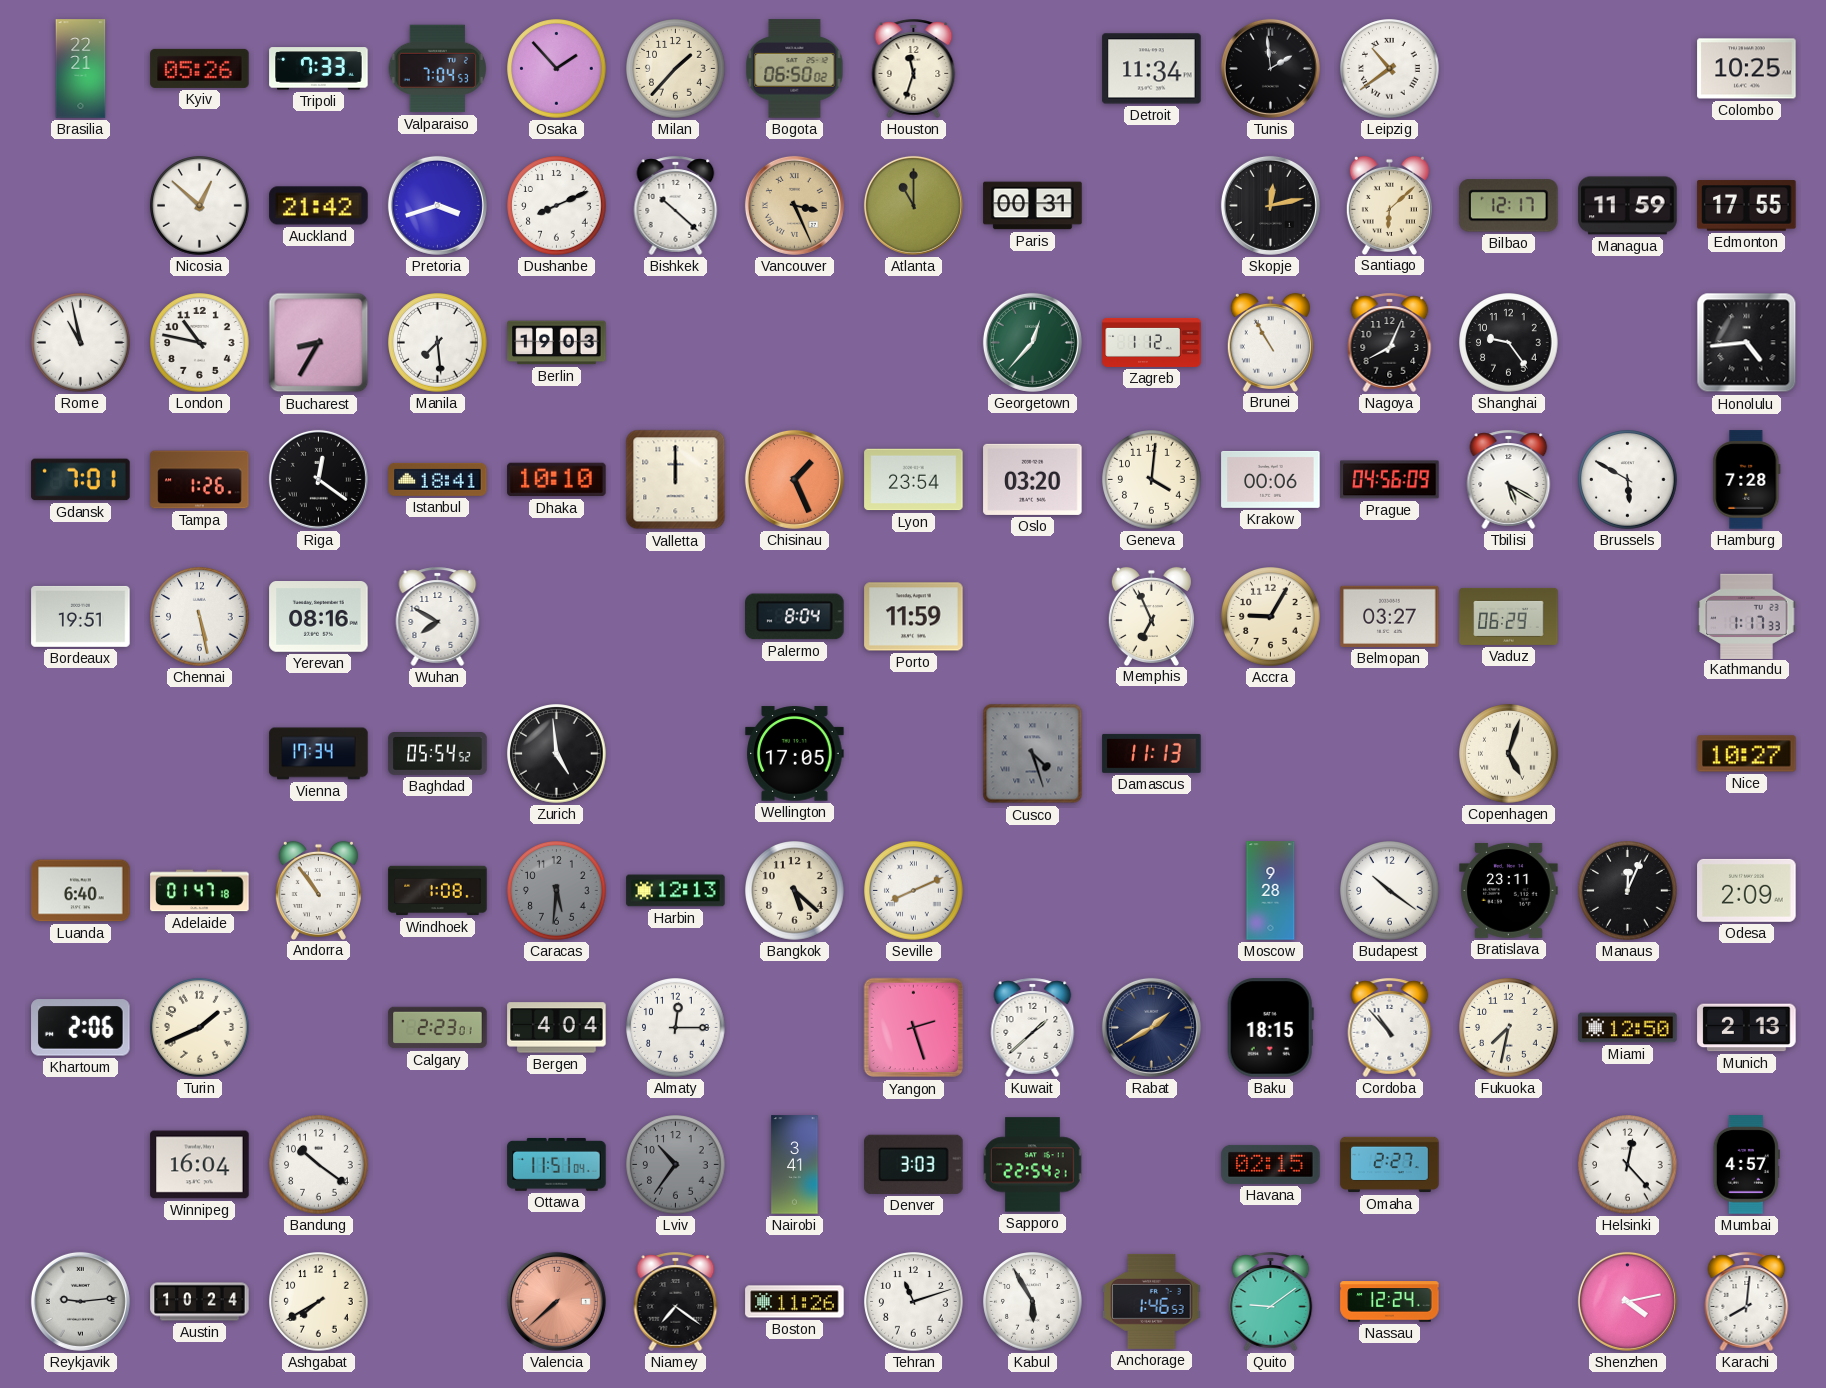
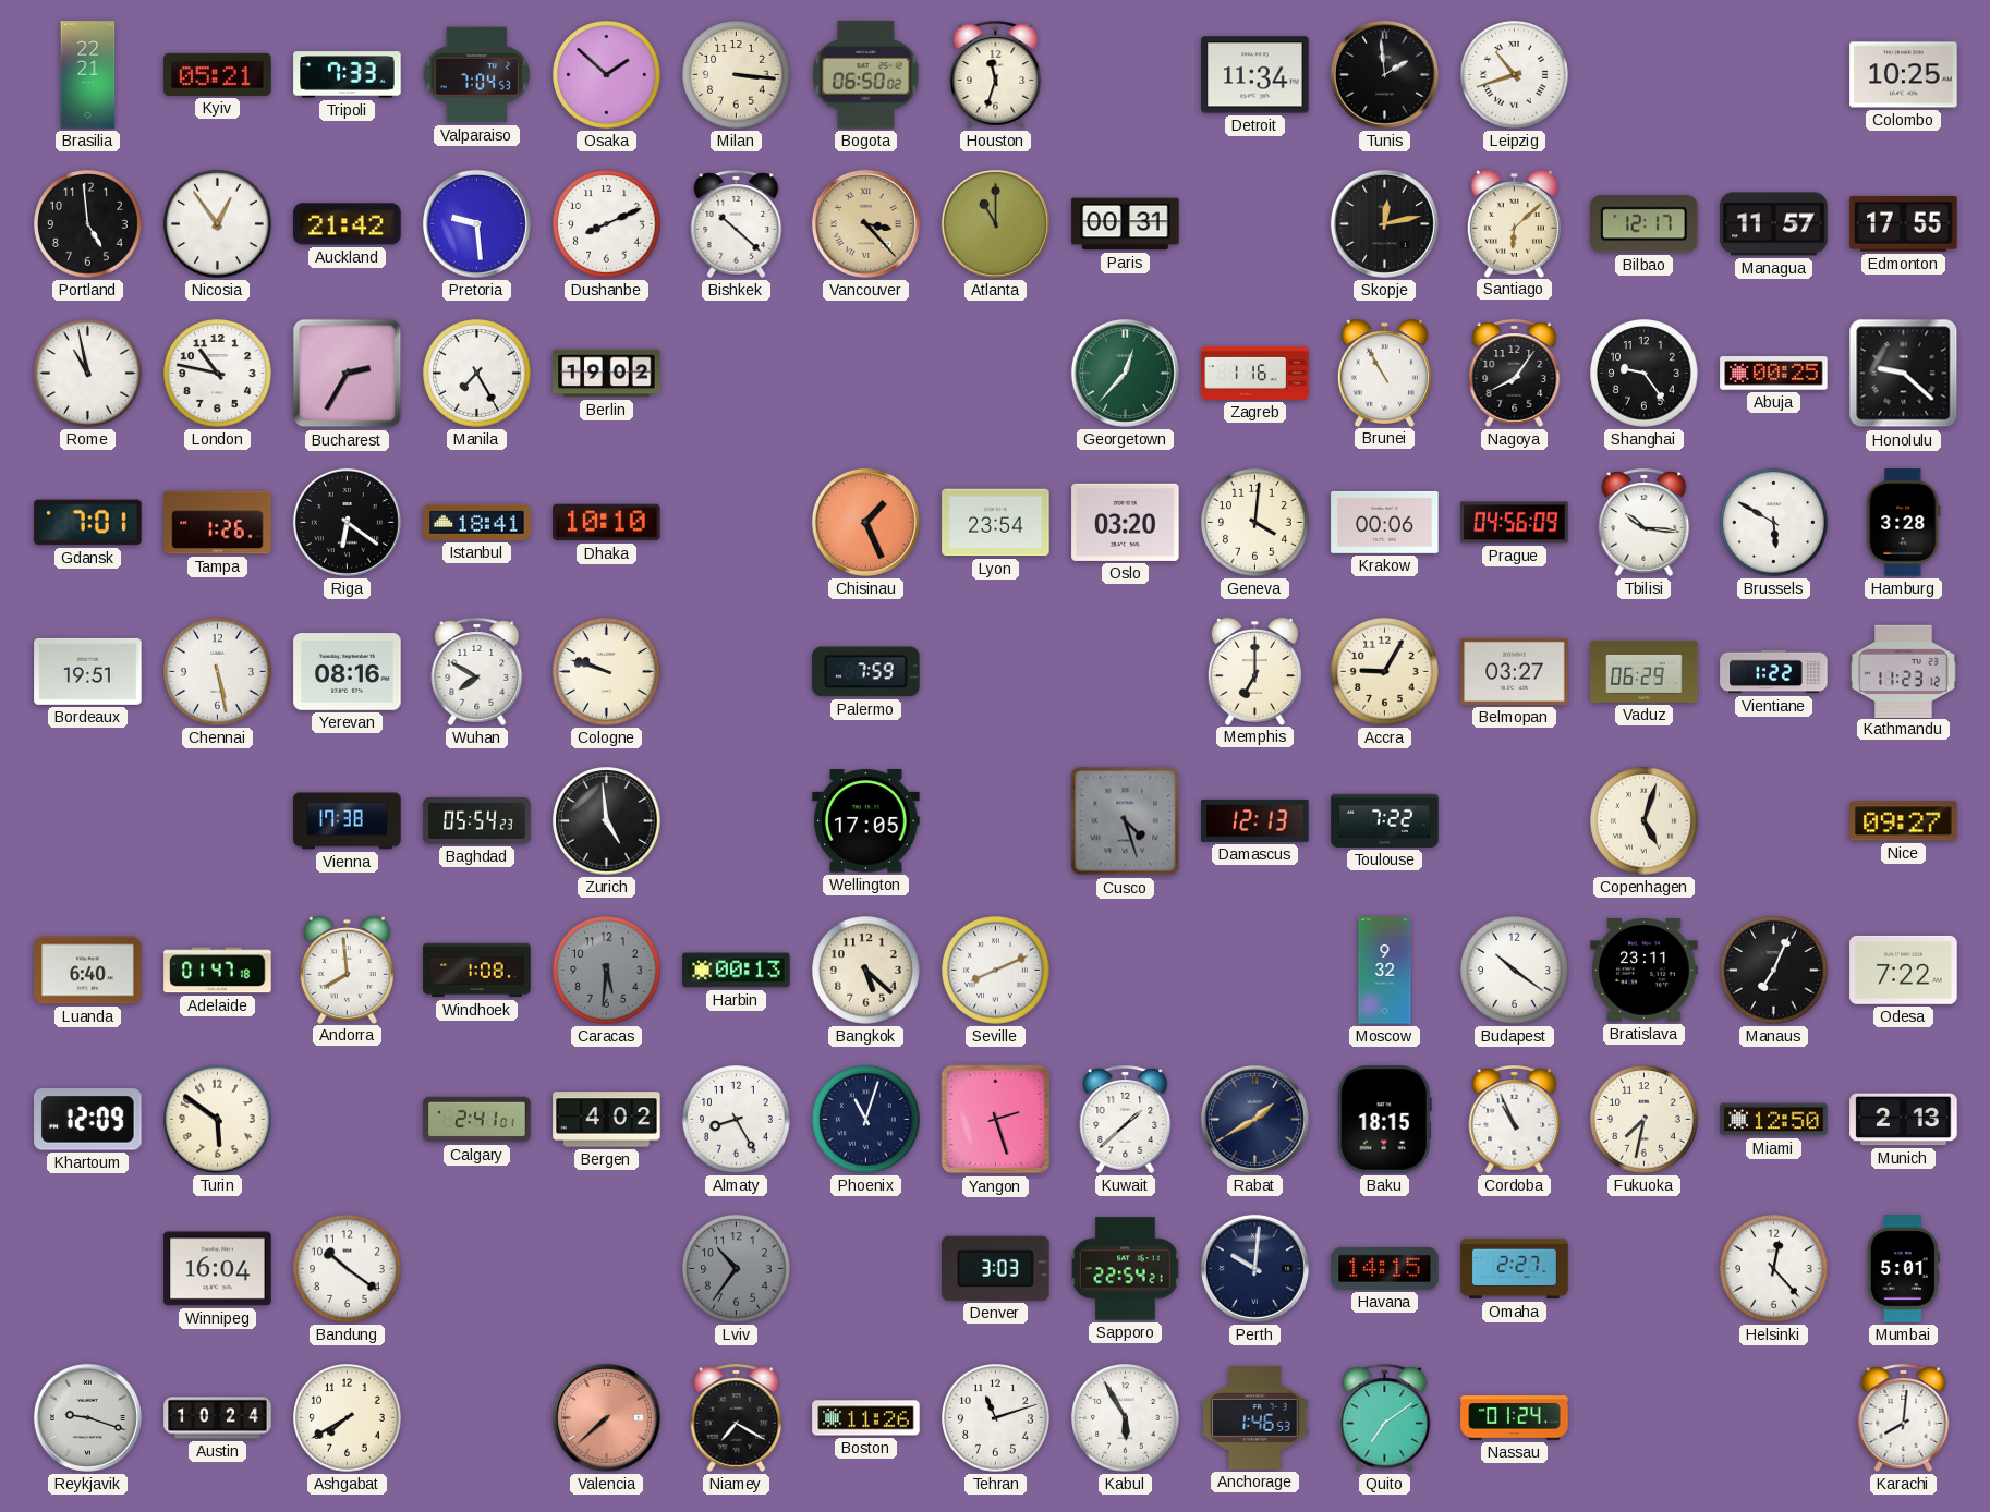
Kyiv: 05:26 -> 05:21 (218, 74)
Osaka: 1:53 -> 1:52 (607, 75)
Milan: 1:37 -> 3:16 (737, 75)
Leipzig: 10:39 -> 10:42 (1515, 75)
Portland: none -> 4:59 (88, 224)
Nicosia: 12:52 -> 12:54 (218, 224)
Pretoria: 3:42 -> 9:29 (476, 223)
Vancouver: 3:26 -> 3:23 (865, 223)
Managua: 11:59 -> 11:57 (1774, 224)
Bucharest: 8:35 -> 2:35 (348, 374)
Manila: 7:29 -> 7:25 (477, 374)
Berlin: 19:03 -> 19:02 (607, 374)
Zagreb: 1:12 -> 1:16 (1255, 373)
Nagoya: 8:04 -> 8:06 (1515, 373)
Abuja: none -> 00:25 (1774, 374)
Honolulu: 4:44 -> 9:22 (1904, 374)
Riga: 12:21 -> 6:21 (347, 522)
Valletta: 12:00 -> none (676, 480)
Tbilisi: 5:20 -> 10:16 (1645, 522)
Hamburg: 7:28 -> 3:28 (1904, 523)
Cologne: none -> 9:48 (607, 672)
Palermo: 8:04 -> 7:59 (866, 672)
Porto: 11:59 -> none (914, 617)
Memphis: 6:56 -> 7:00 (1254, 671)
Vientiane: none -> 1:22 (1774, 672)
Kathmandu: 1:17 -> 11:23 (1904, 671)
Vienna: 17:34 -> 17:38 (348, 821)
Baghdad: 05:54:52 -> 05:54:23 (477, 821)
Damascus: 11:13 -> 12:13 (1255, 820)
Toulouse: none -> 7:22 (1385, 820)
Nice: 10:27 -> 09:27 (1904, 821)
Andorra: 10:54 -> 7:59 (347, 970)
Harbin: 12:13 -> 00:13 (737, 971)
Moscow: 9:28 -> 9:32 (1385, 971)
Manaus: 12:04 -> 7:04 (1774, 971)
Odesa: 2:09 -> 7:22 (1904, 970)
Khartoum: 2:06 -> 12:09 (88, 1120)
Turin: 1:41 -> 5:51 (218, 1120)
Calgary: 2:23 -> 2:41 (477, 1120)
Bergen: 4:04 -> 4:02 (607, 1120)
Almaty: 12:15 -> 8:25 (737, 1120)
Phoenix: none -> 11:03 (866, 1120)
Cordoba: 10:53 -> 10:56 (1515, 1119)
Ottawa: 11:51 -> none (557, 1164)
Nairobi: 3:41 -> none (795, 1165)
Perth: none -> 10:01 (1254, 1268)
Havana: 02:15 -> 14:15 (1385, 1268)
Mumbai: 4:57 -> 5:01 (1903, 1269)
Reykjavik: 9:14 -> 9:18 (87, 1417)
Niamey: 7:21 -> 7:20 (737, 1417)
Quito: 9:09 -> 7:09 (1385, 1417)
Nassau: 12:24 -> 01:24 (1515, 1418)
Shenzhen: 4:13 -> none (1627, 1301)
